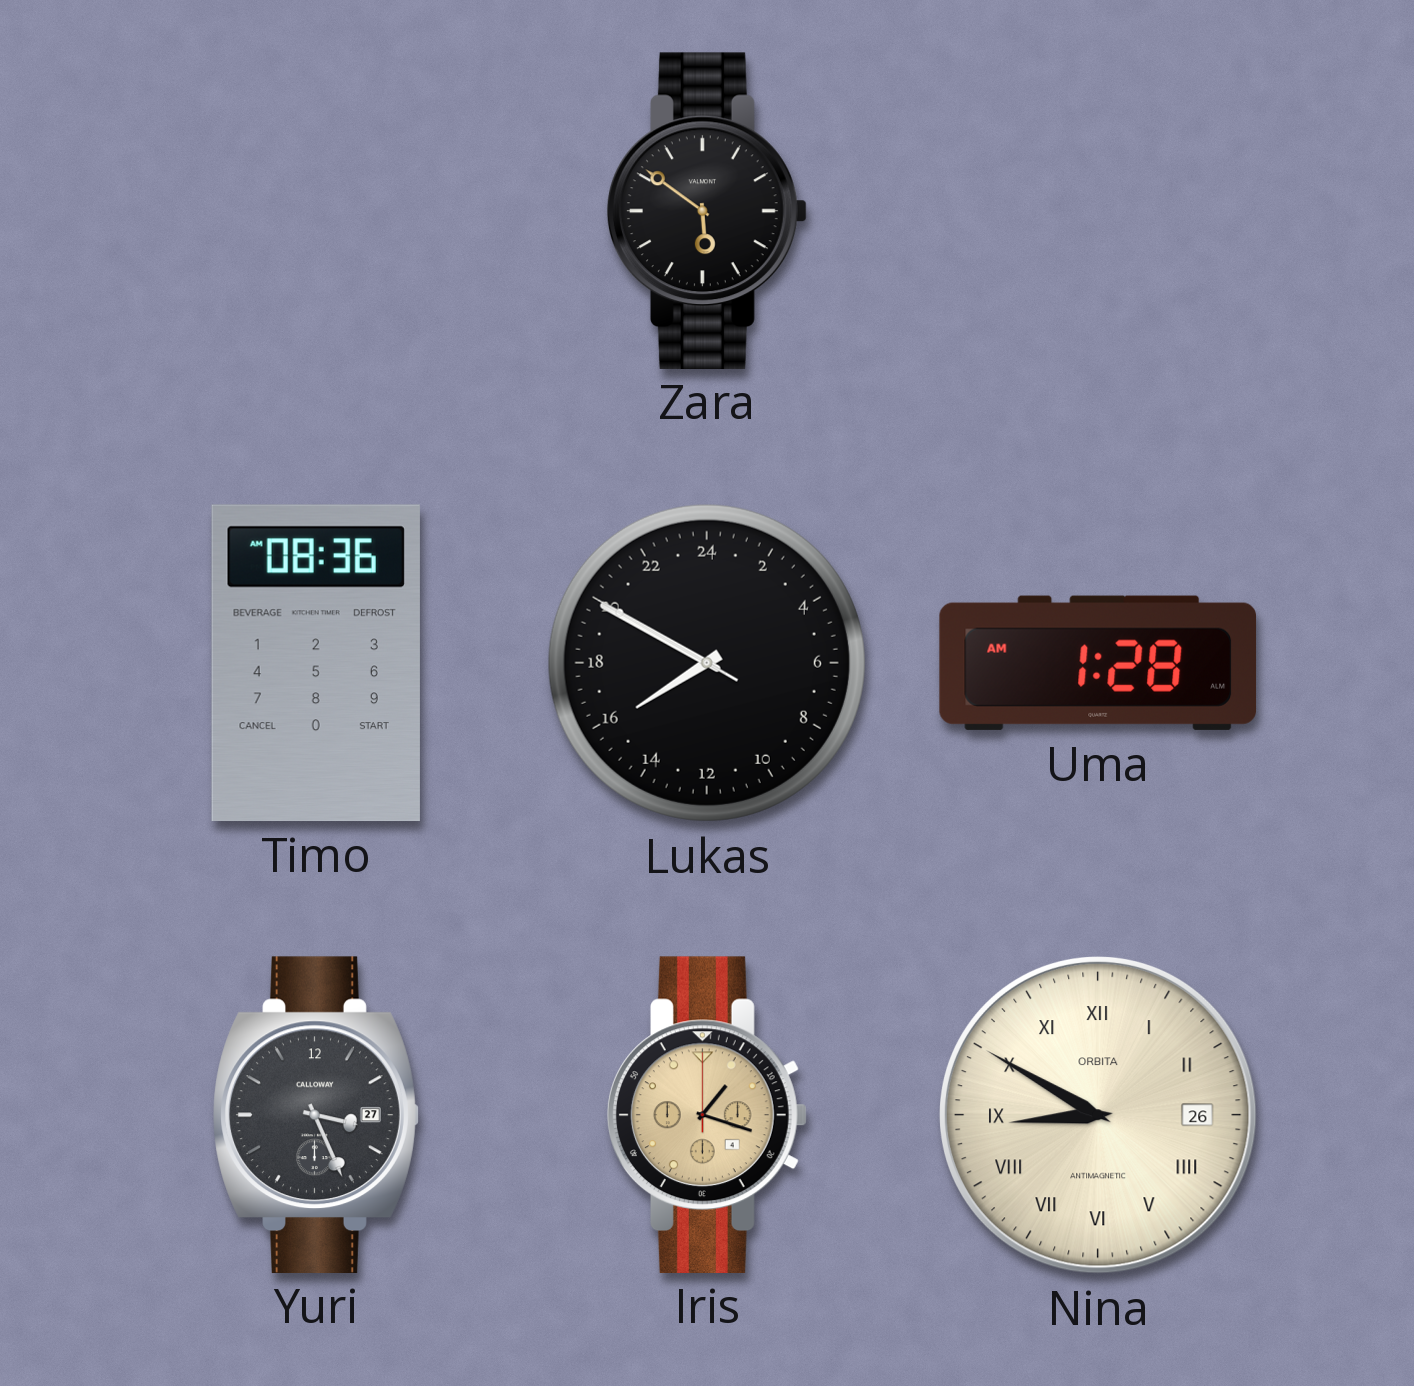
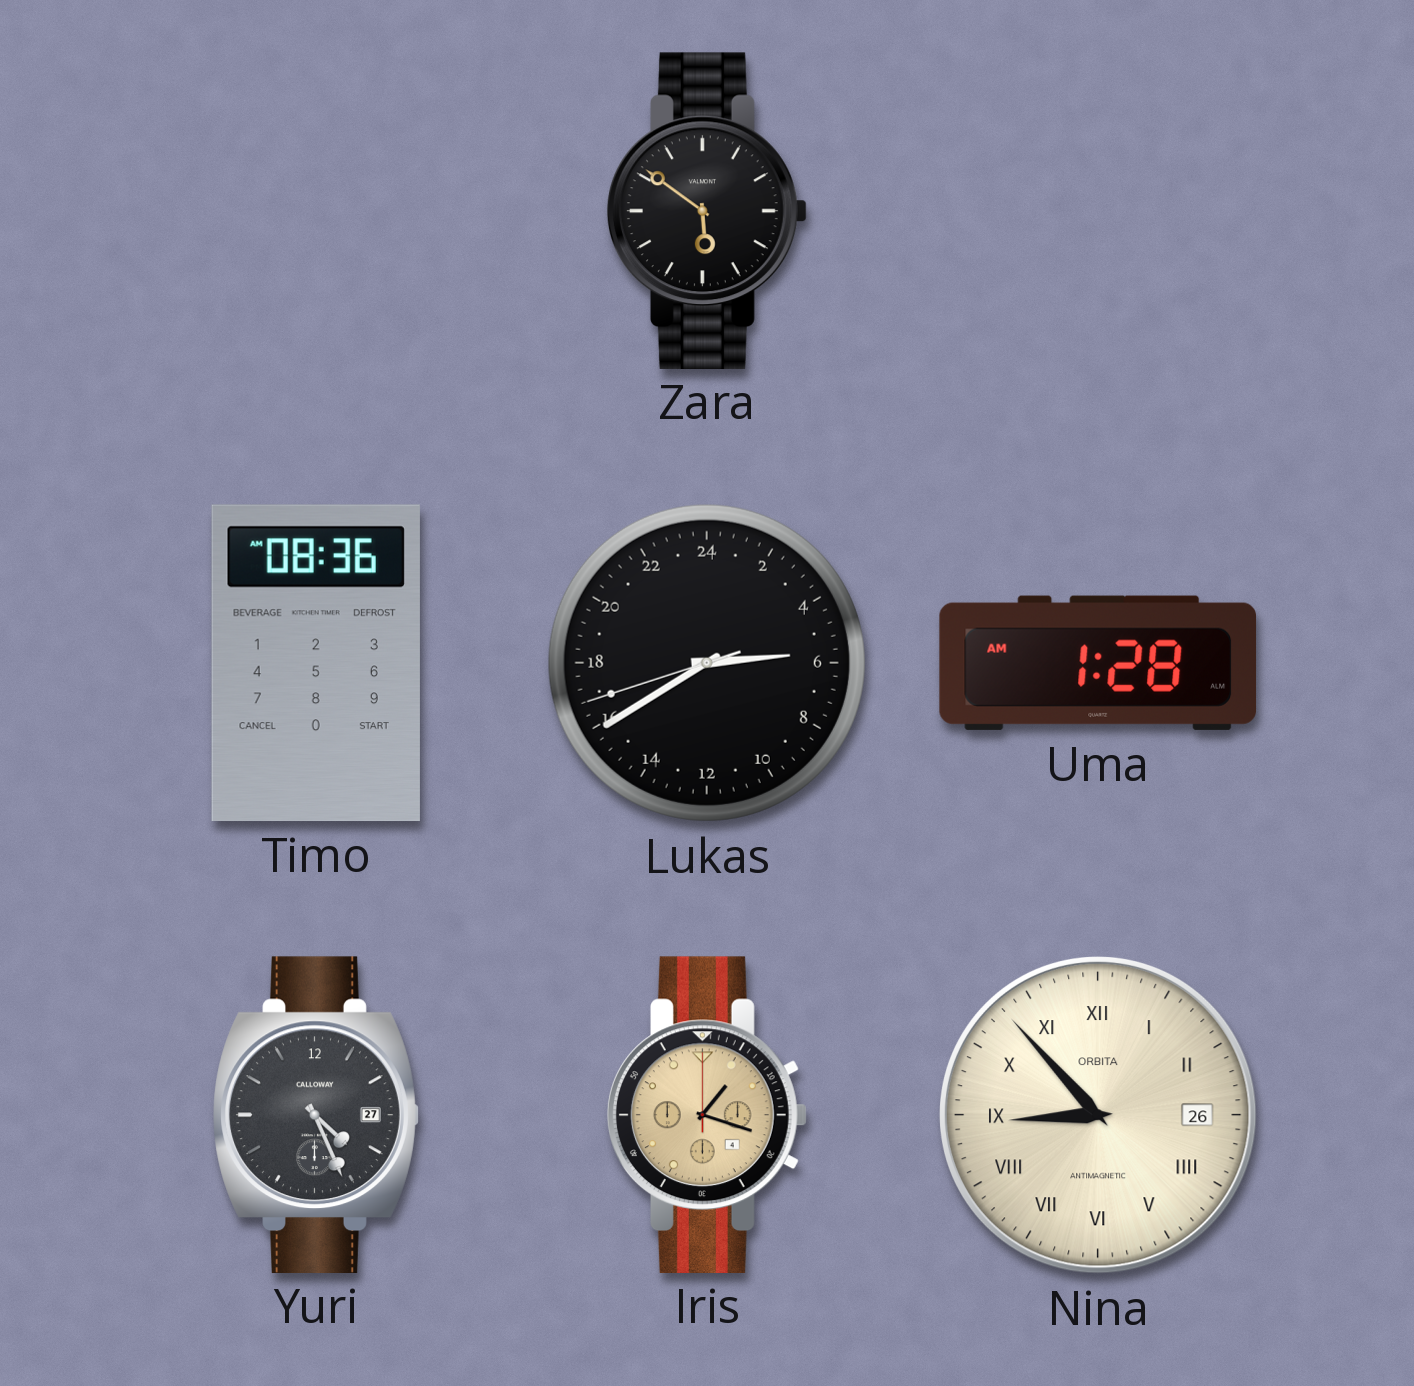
Lukas: 15:49 -> 5:39 (707, 663)
Yuri: 3:26 -> 4:26 (316, 1114)
Nina: 8:50 -> 8:53 (1098, 1115)
